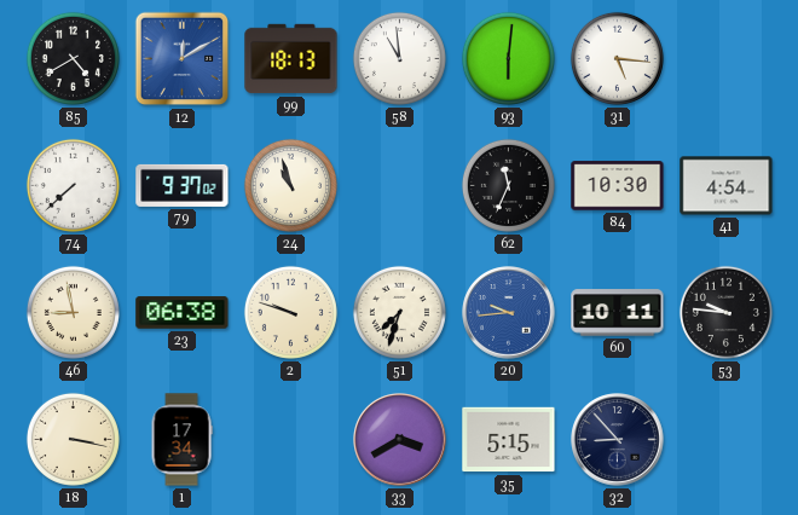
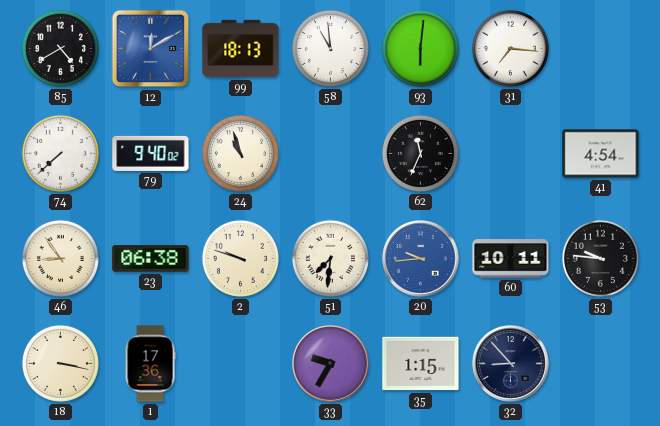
31: 5:16 -> 7:16 (510, 48)
79: 9:37 -> 9:40 (151, 153)
84: 10:30 -> none (618, 186)
46: 8:58 -> 8:54 (60, 258)
51: 7:33 -> 7:31 (330, 258)
1: 17:34 -> 17:36 (150, 364)
33: 3:40 -> 9:35 (331, 364)
35: 5:15 -> 1:15 (421, 364)
